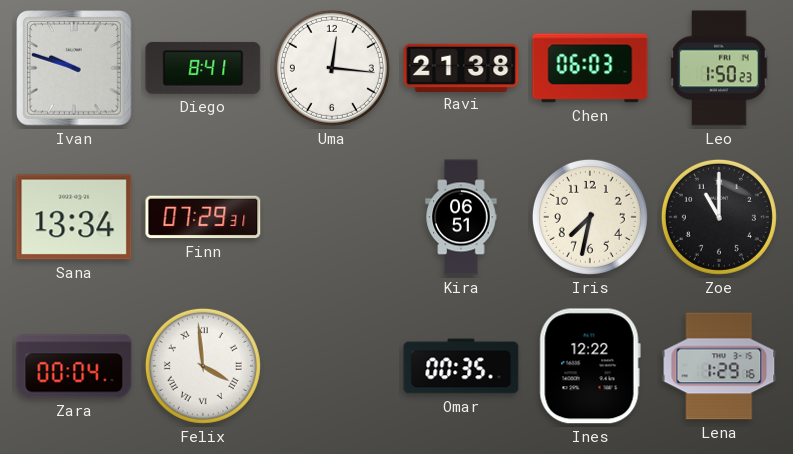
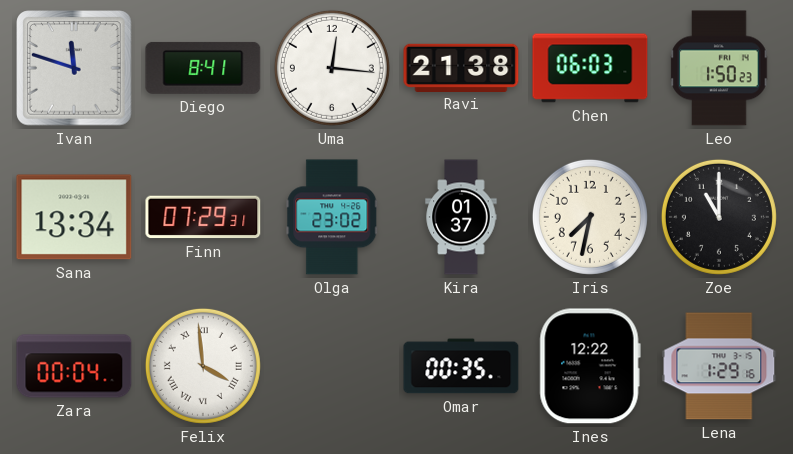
Ivan: 9:48 -> 11:48 (74, 68)
Olga: none -> 23:02 (332, 217)
Kira: 06:51 -> 01:37 (461, 217)
